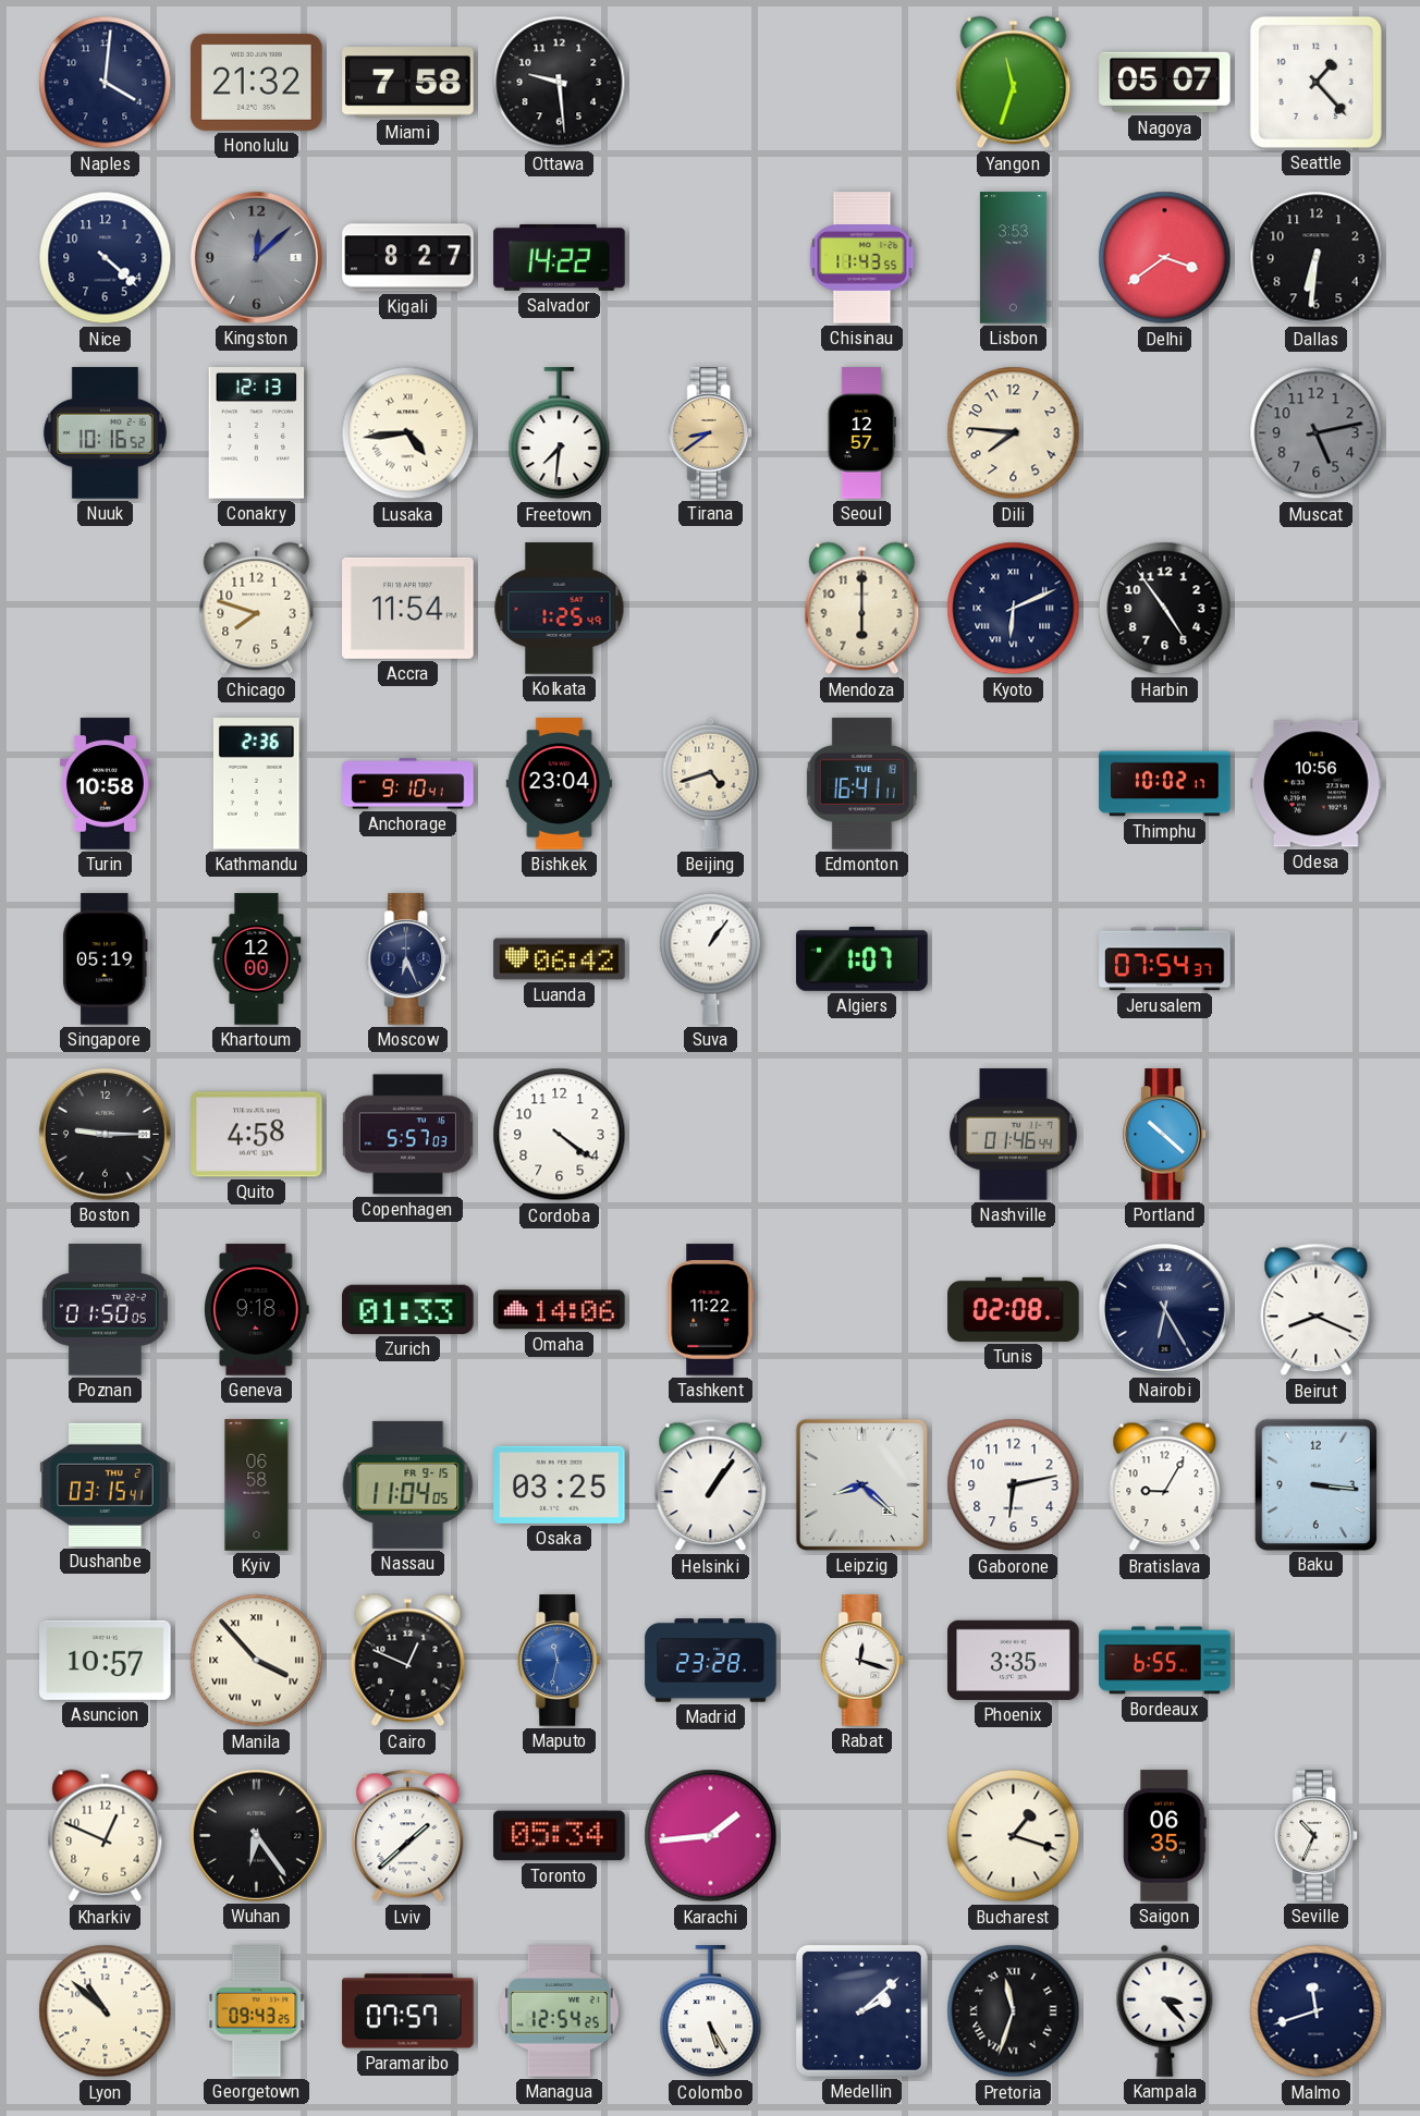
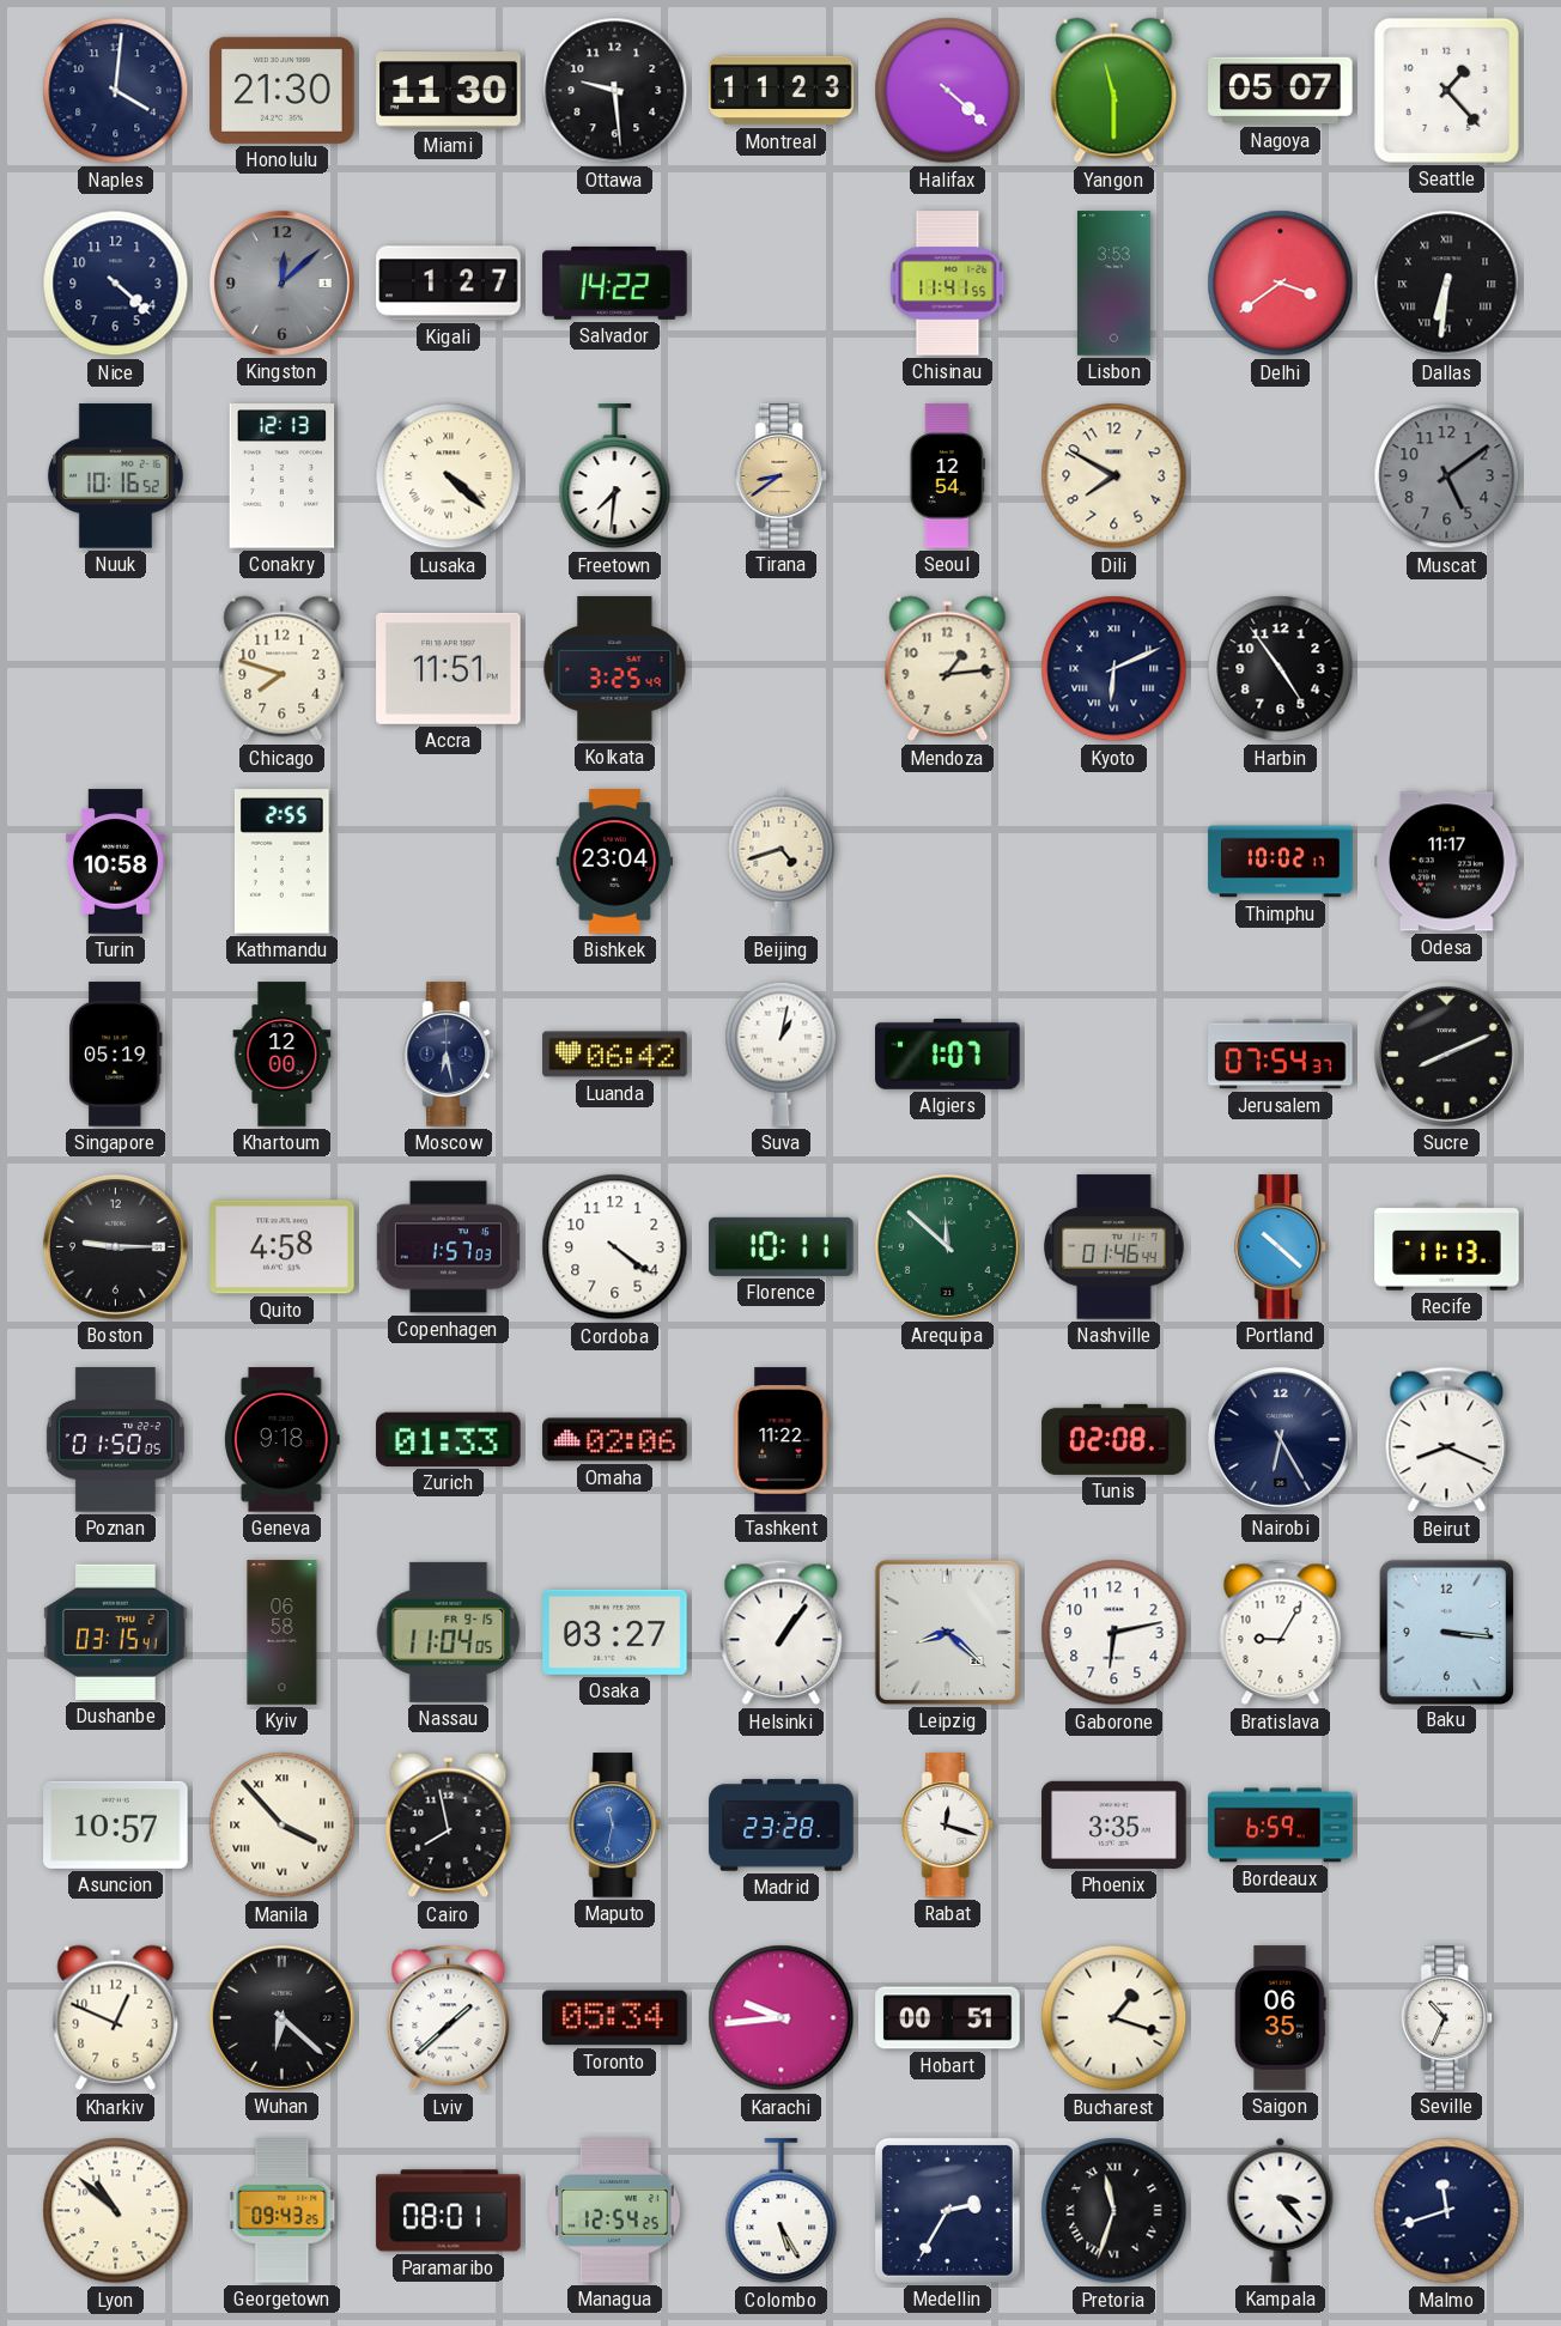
Honolulu: 21:32 -> 21:30 (283, 90)
Miami: 7:58 -> 11:30 (449, 91)
Montreal: none -> 11:23 (782, 91)
Halifax: none -> 4:22 (948, 91)
Yangon: 11:33 -> 11:30 (1114, 91)
Kigali: 8:27 -> 1:27 (449, 284)
Chisinau: 11:43 -> 11:41 (948, 284)
Dallas numerals: Arabic -> Roman (1447, 284)
Lusaka: 4:44 -> 4:22 (449, 476)
Seoul: 12:57 -> 12:54 (947, 476)
Dili: 7:46 -> 7:50 (1114, 476)
Muscat: 5:13 -> 5:09 (1447, 476)
Accra: 11:54 -> 11:51 (449, 668)
Kolkata: 1:25 -> 3:25 (615, 669)
Mendoza: 6:00 -> 1:14 (948, 669)
Kathmandu: 2:36 -> 2:55 (283, 862)
Anchorage: 9:10 -> none (408, 784)
Edmonton: 16:41 -> none (861, 784)
Odesa: 10:56 -> 11:17 (1447, 862)
Moscow: 6:26 -> 6:28 (449, 1055)
Suva: 1:06 -> 1:02 (782, 1053)
Sucre: none -> 8:11 (1446, 1053)
Copenhagen: 5:57 -> 1:57 (448, 1247)
Florence: none -> 10:11 (782, 1246)
Arequipa: none -> 11:52 (947, 1246)
Recife: none -> 11:13 (1447, 1247)
Omaha: 14:06 -> 02:06 (615, 1440)
Osaka: 03:25 -> 03:27 (615, 1632)
Cairo: 12:49 -> 7:58 (449, 1826)
Bordeaux: 6:55 -> 6:59 (1281, 1826)
Wuhan: 6:24 -> 6:22 (281, 2017)
Karachi: 1:44 -> 9:44 (782, 2018)
Hobart: none -> 00:51 (948, 2018)
Paramaribo: 07:57 -> 08:01 (449, 2211)
Medellin: 2:08 -> 2:35 (947, 2210)
